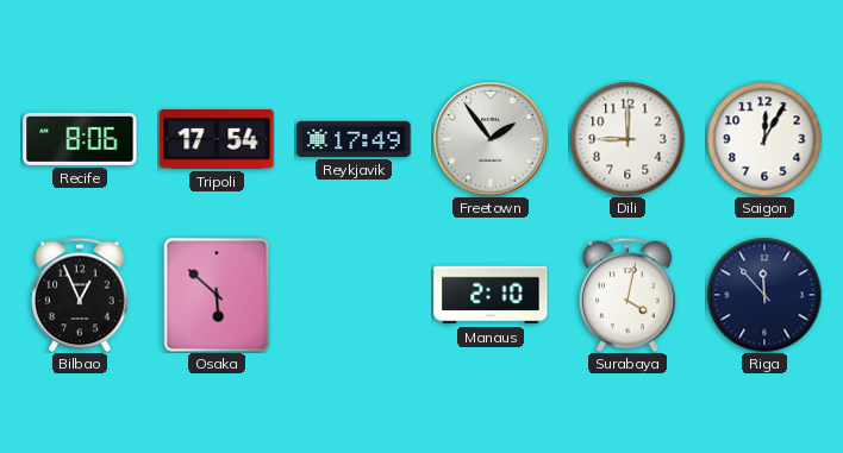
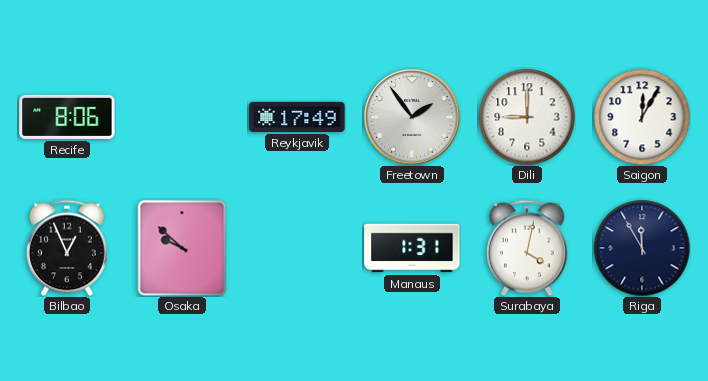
Tripoli: 17:54 -> none (217, 139)
Osaka: 5:52 -> 9:52 (182, 248)
Manaus: 2:10 -> 1:31 (412, 248)
Riga: 11:53 -> 11:55 (642, 248)
